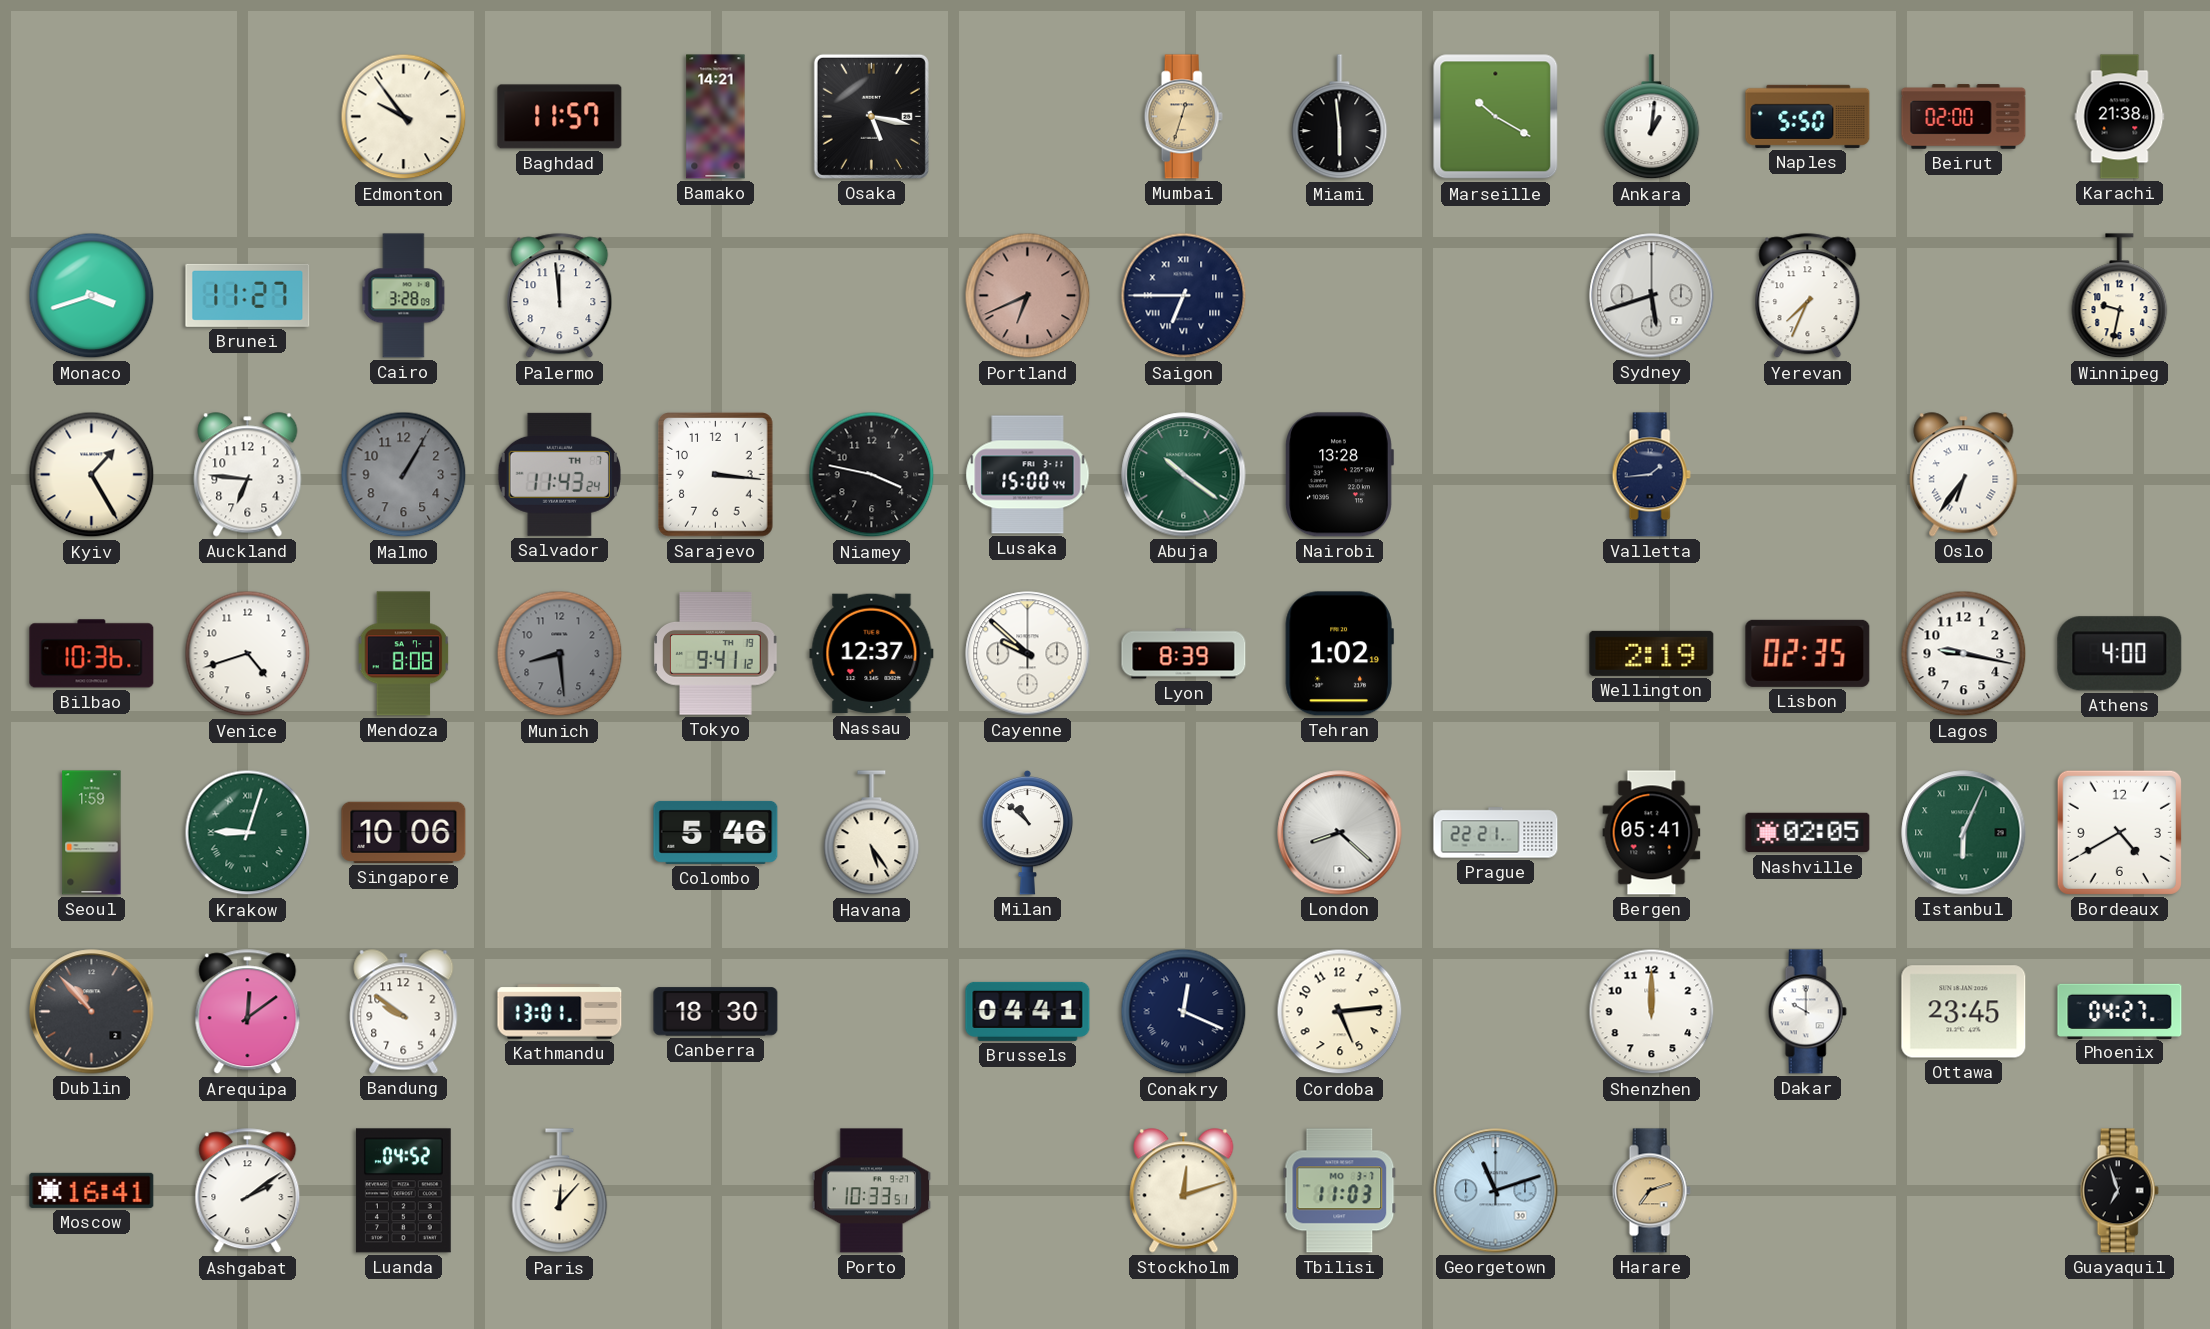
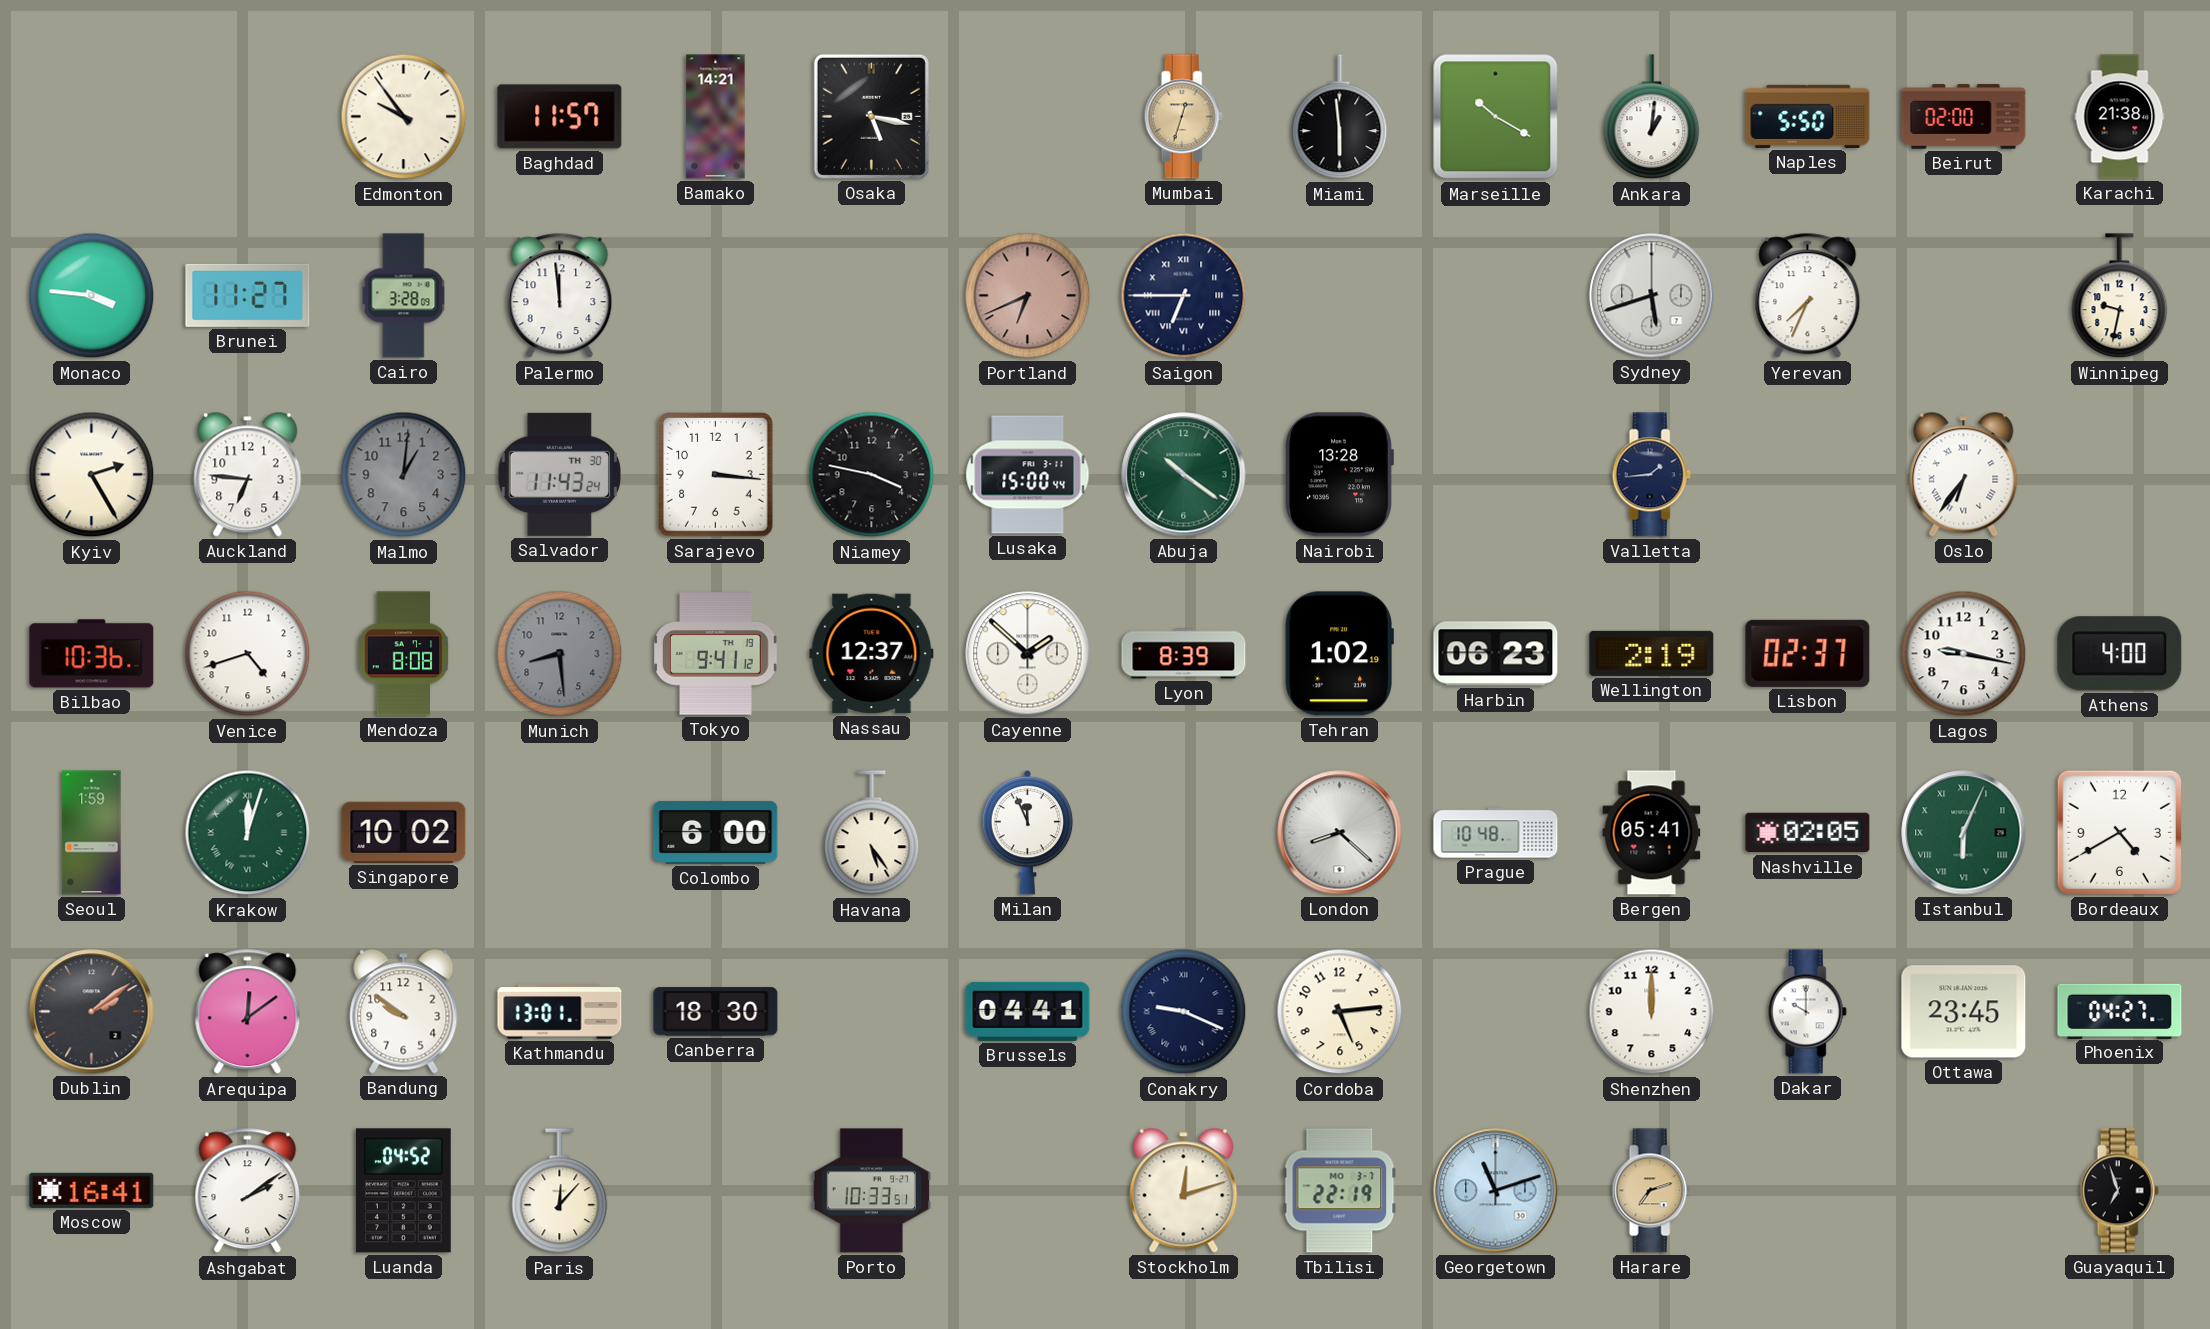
Monaco: 3:42 -> 3:46 (92, 296)
Kyiv: 1:25 -> 2:25 (92, 475)
Malmo: 1:05 -> 1:01 (404, 475)
Salvador date: TH 7 -> TH 30 (559, 474)
Cayenne: 9:52 -> 1:52 (1028, 654)
Harbin: none -> 06:23 (1496, 654)
Lisbon: 02:35 -> 02:37 (1808, 653)
Krakow: 9:03 -> 12:03 (248, 833)
Singapore: 10:06 -> 10:02 (404, 832)
Colombo: 5:46 -> 6:00 (716, 832)
Milan: 10:52 -> 11:56 (1028, 832)
Prague: 22:21 -> 10:48 (1496, 833)
Dublin: 10:53 -> 2:09 (92, 1012)
Conakry: 12:19 -> 9:19 (1184, 1012)
Tbilisi: 11:03 -> 22:19 (1340, 1191)
